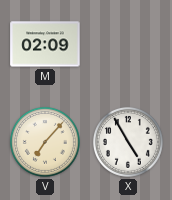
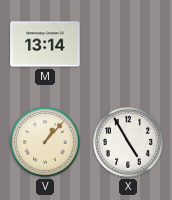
M: 02:09 -> 13:14 (45, 44)
V: 7:07 -> 1:07 (45, 142)
